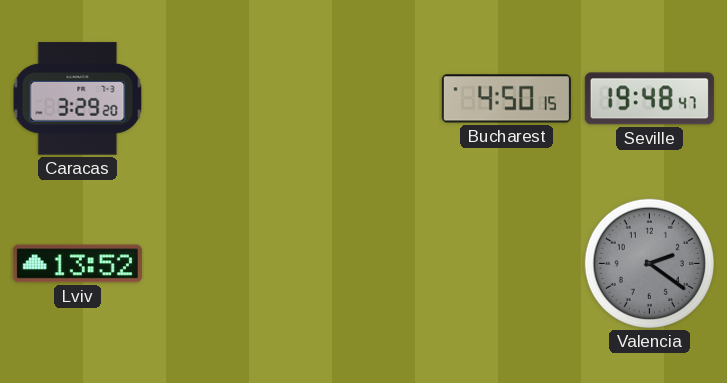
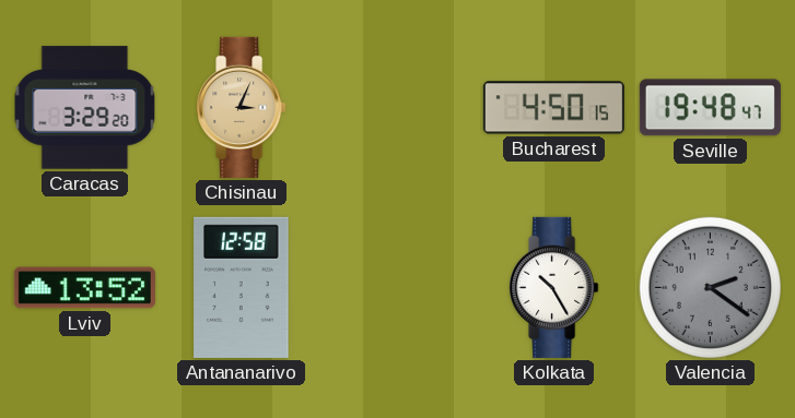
Chisinau: none -> 3:04 (242, 107)
Antananarivo: none -> 12:58 (242, 287)
Kolkata: none -> 10:25 (554, 287)
